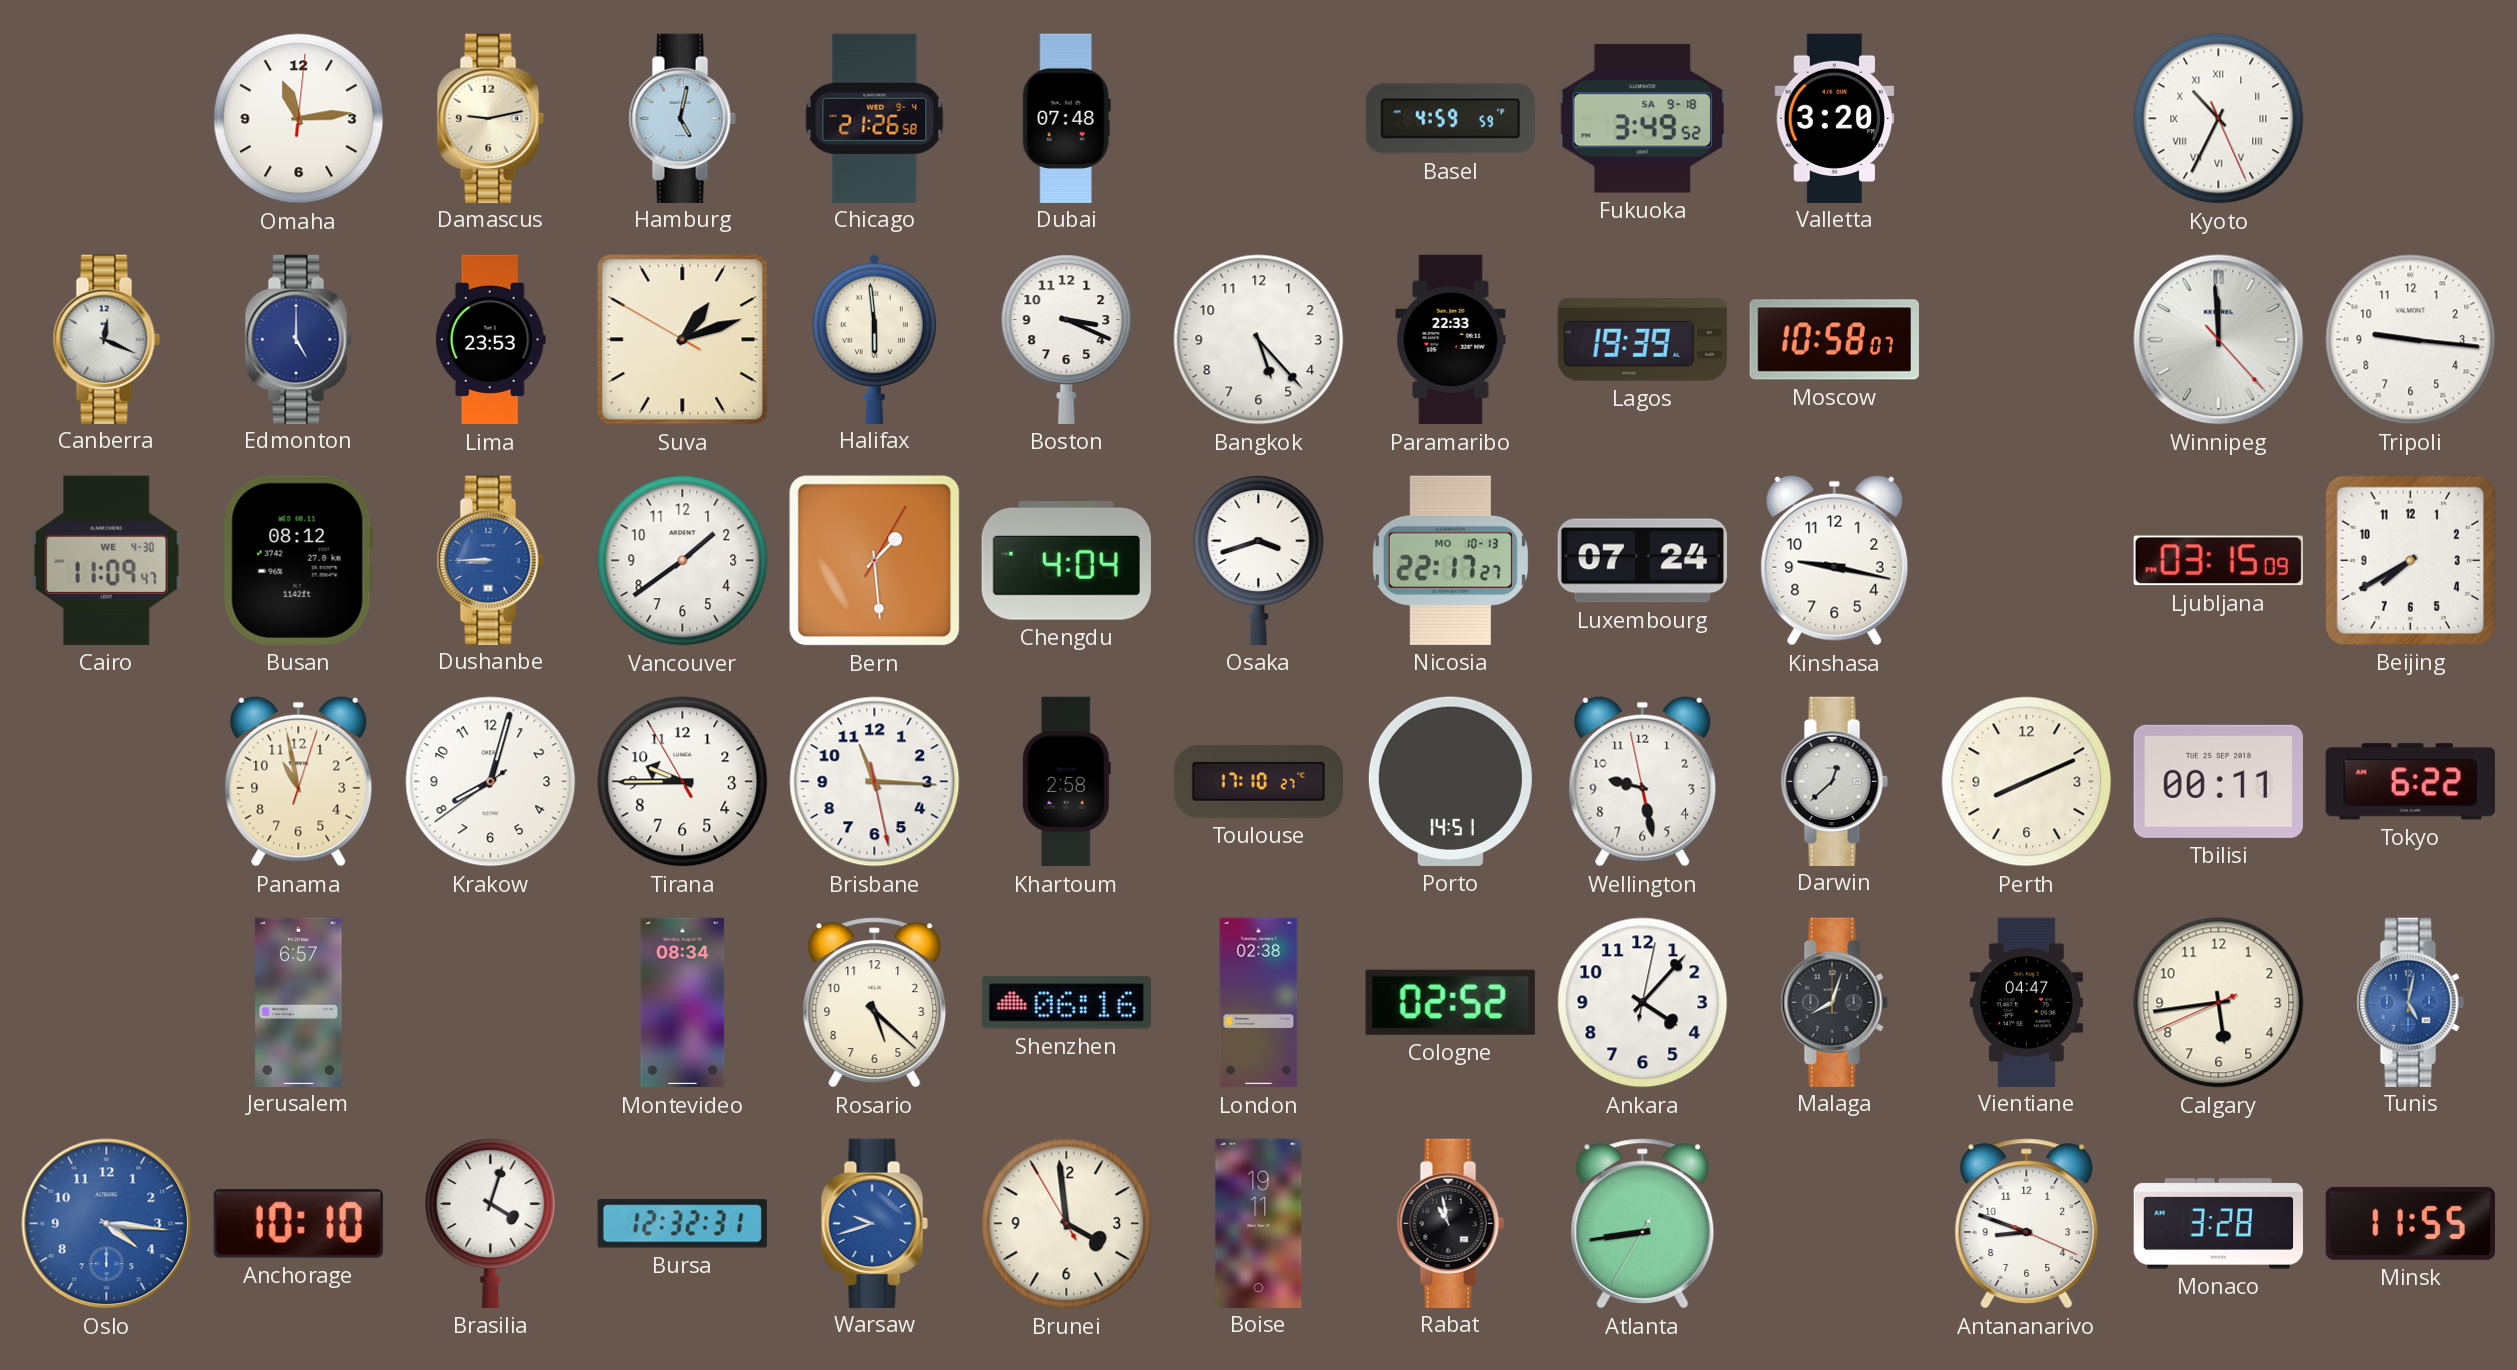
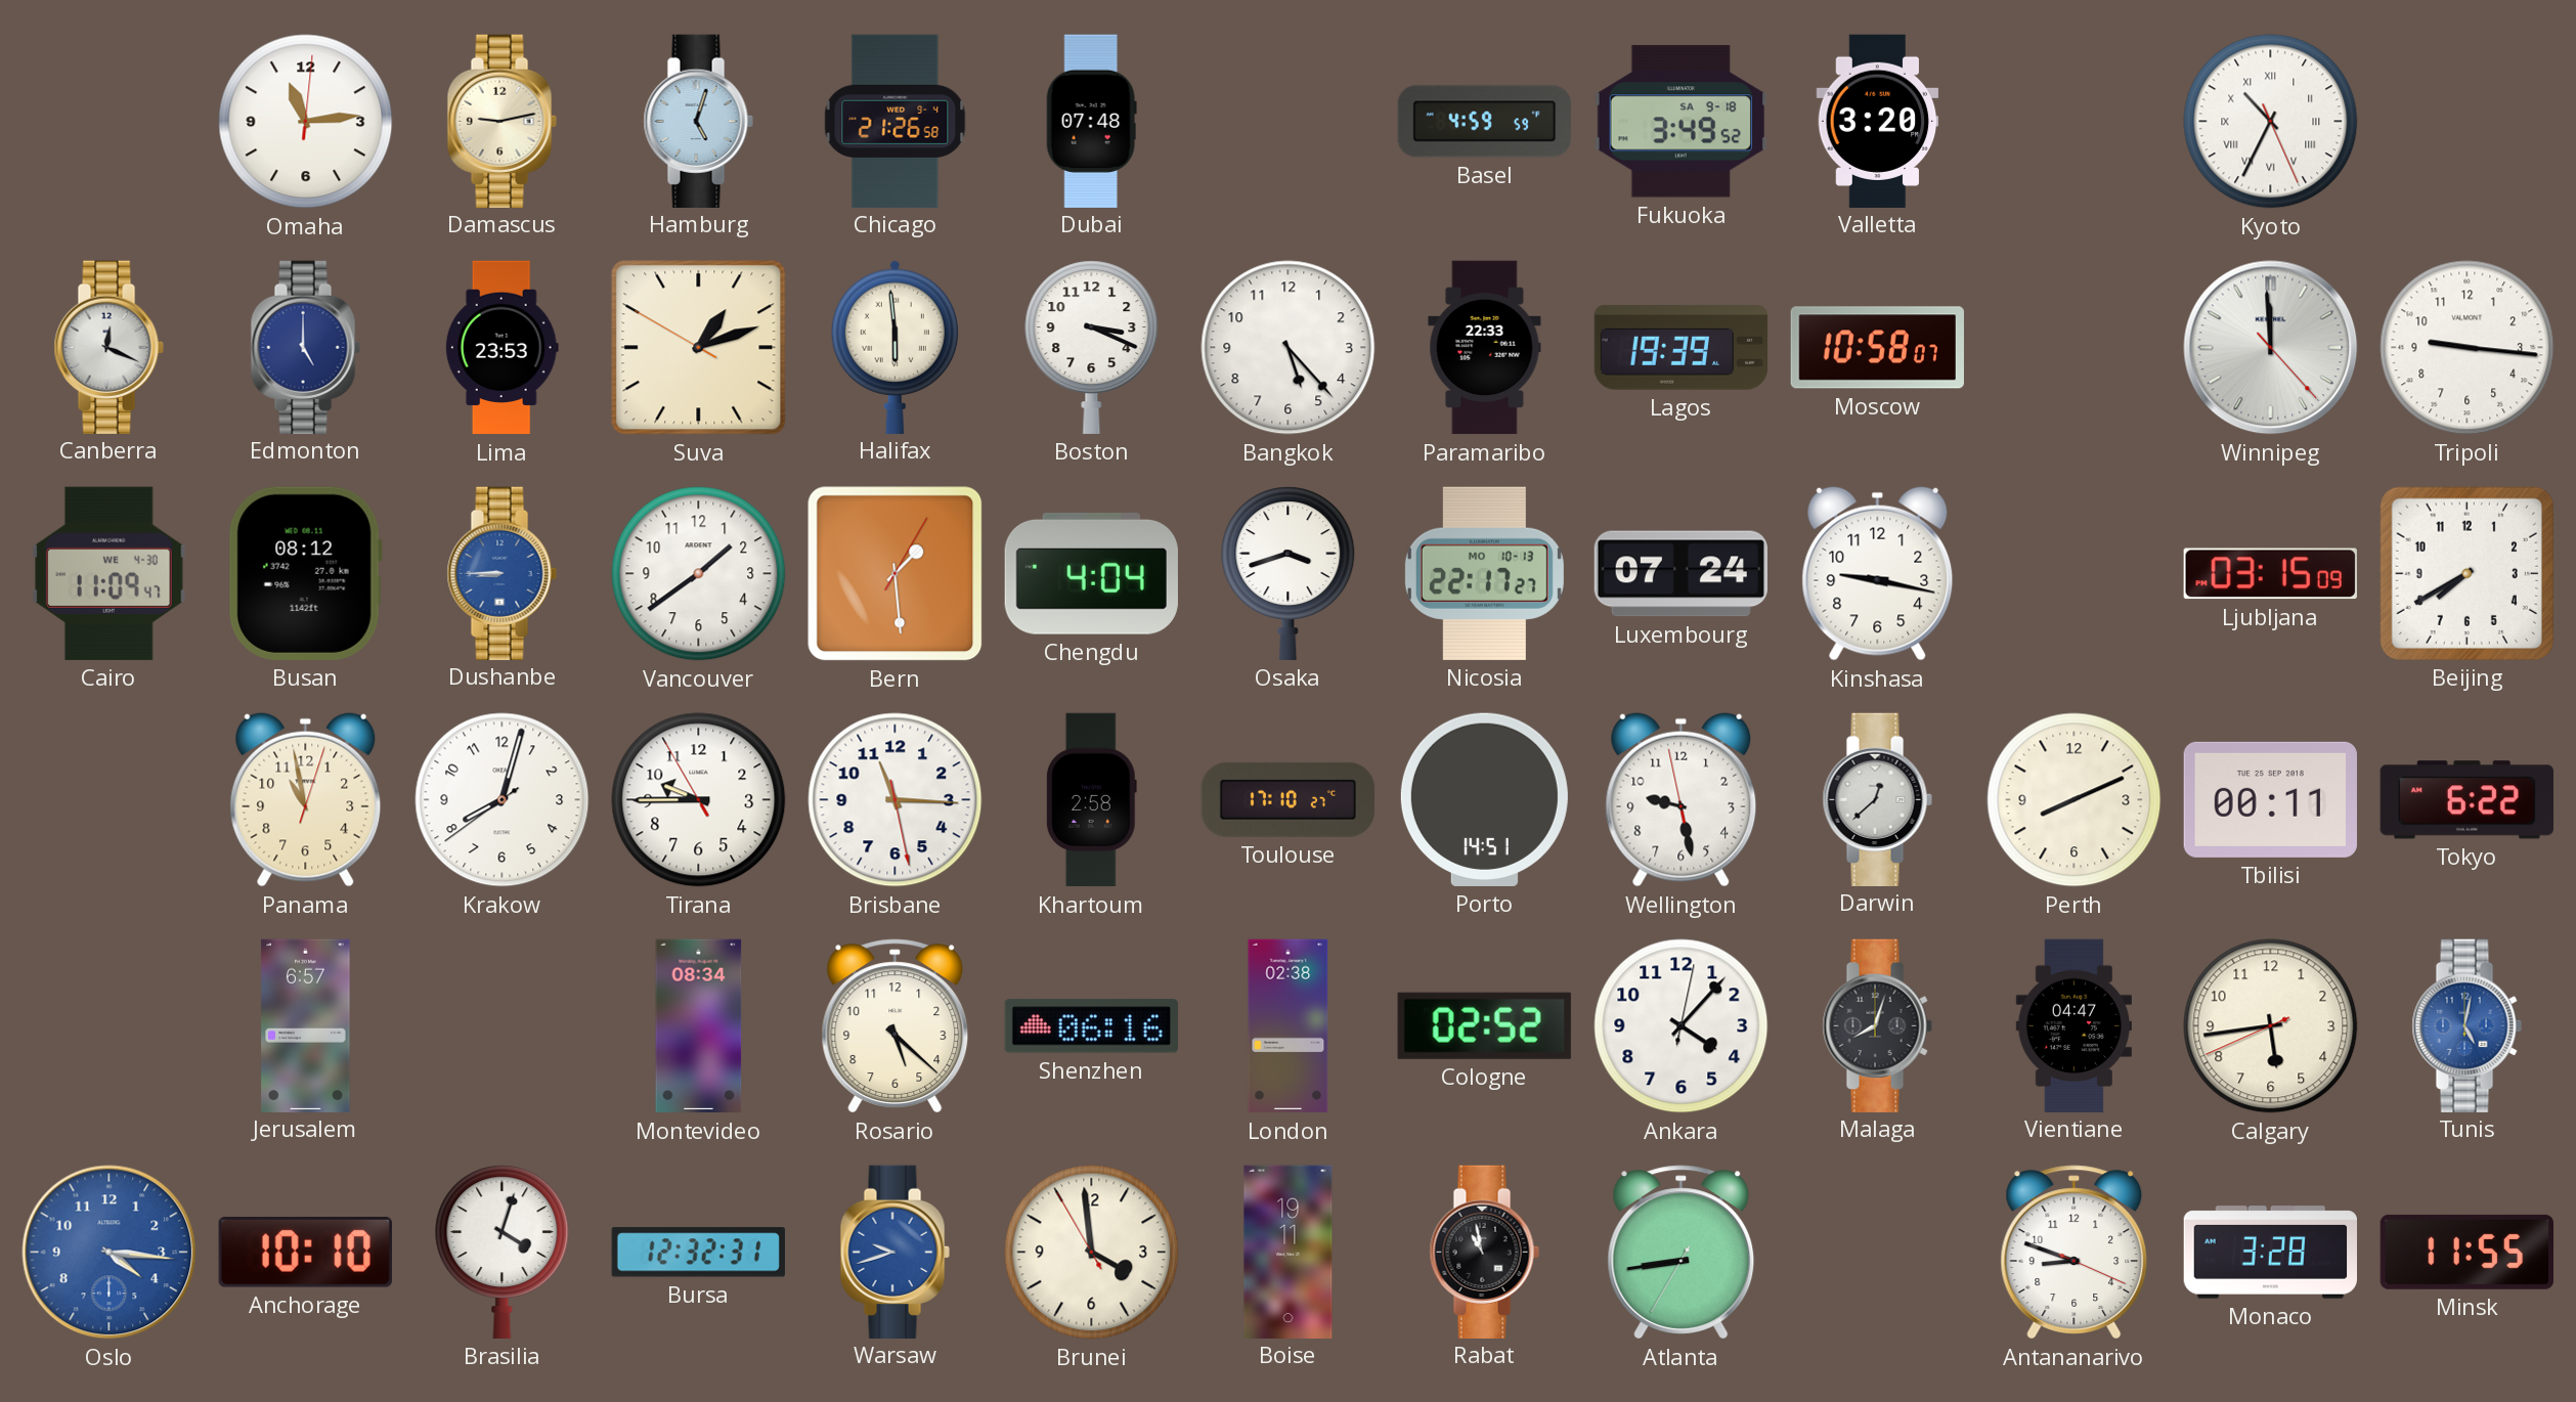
Hamburg: 5:02 -> 5:03 (698, 121)
